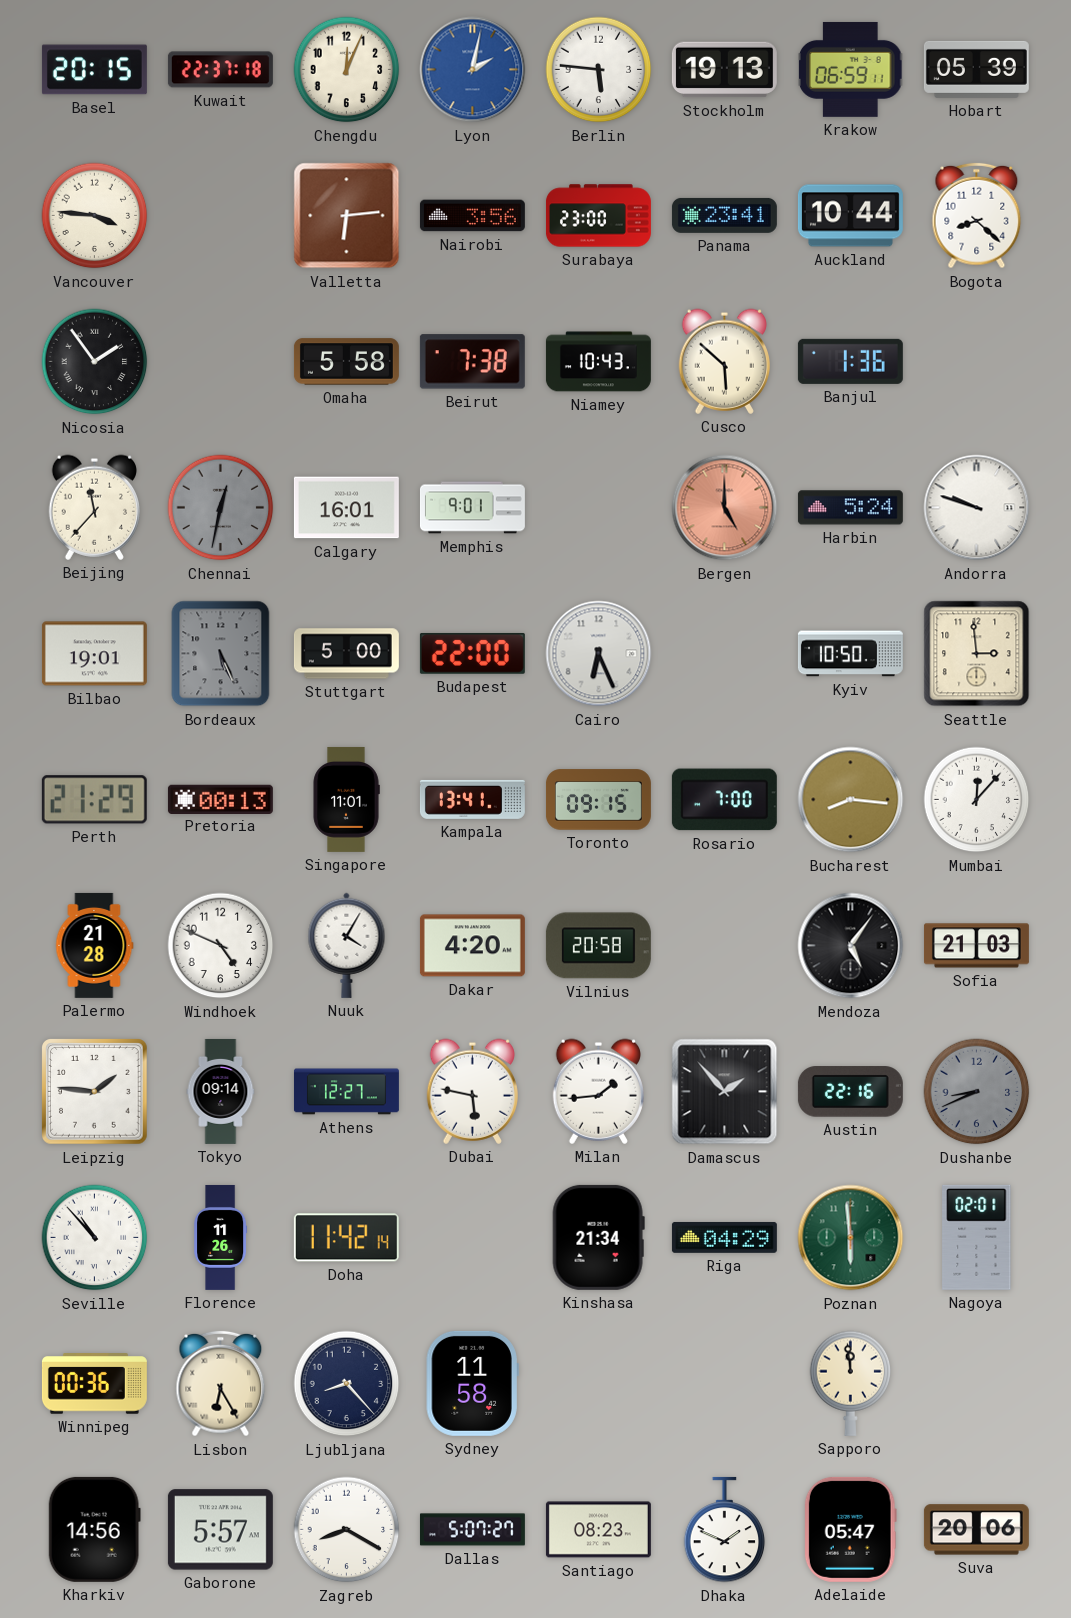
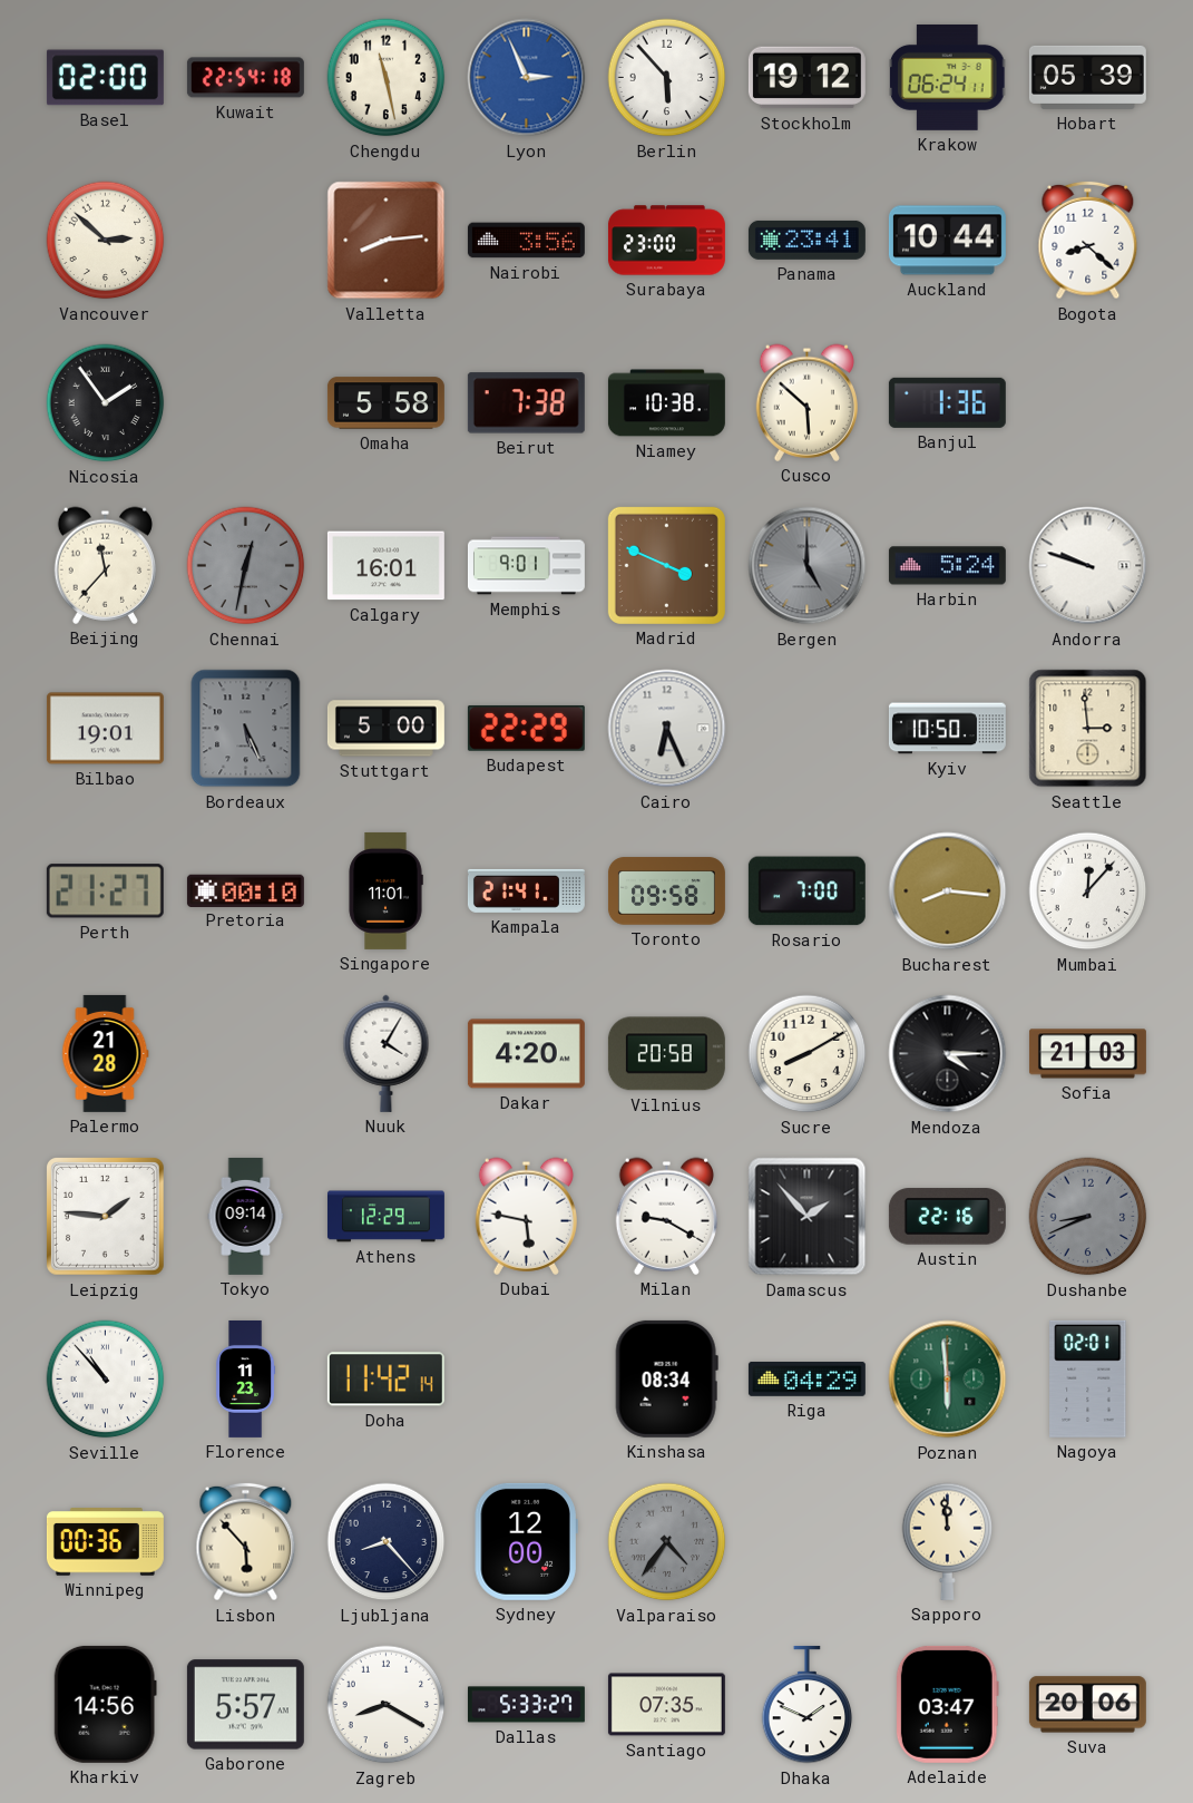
Basel: 20:15 -> 02:00 (105, 78)
Kuwait: 22:37 -> 22:54 (245, 78)
Chengdu: 12:04 -> 11:28 (387, 78)
Lyon: 2:02 -> 2:56 (527, 78)
Berlin: 5:46 -> 5:53 (667, 78)
Stockholm: 19:13 -> 19:12 (806, 78)
Krakow: 06:59 -> 06:24 (948, 77)
Vancouver: 3:46 -> 2:52 (106, 241)
Valletta: 6:14 -> 8:14 (387, 241)
Niamey: 10:43 -> 10:38 (666, 403)
Madrid: none -> 3:49 (666, 565)
Bergen dial: salmon -> grey (808, 566)
Budapest: 22:00 -> 22:29 (526, 728)
Perth: 21:29 -> 21:27 (105, 891)
Pretoria: 00:13 -> 00:10 (245, 890)
Kampala: 13:41 -> 21:41 (526, 890)
Toronto: 09:15 -> 09:58 (666, 891)
Windhoek: 4:49 -> none (221, 946)
Sucre: none -> 8:10 (808, 1054)
Mendoza: 5:06 -> 4:15 (948, 1054)
Athens: 12:27 -> 12:29 (385, 1217)
Milan: 1:44 -> 9:20 (666, 1216)
Florence: 11:26 -> 11:23 (246, 1378)
Kinshasa: 21:34 -> 08:34 (666, 1378)
Lisbon: 6:25 -> 5:53 (246, 1542)
Sydney: 11:58 -> 12:00 (526, 1541)
Valparaiso: none -> 4:36 (667, 1542)
Dallas: 5:07 -> 5:33 (526, 1705)
Santiago: 08:23 -> 07:35 (666, 1705)
Adelaide: 05:47 -> 03:47 (947, 1704)
